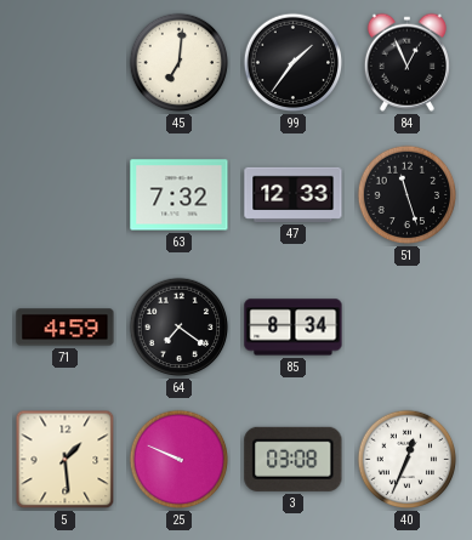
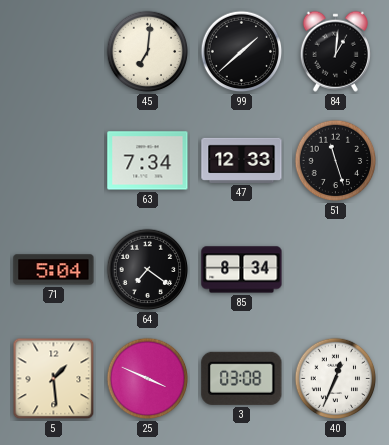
99: 1:36 -> 1:38 (242, 52)
84: 12:56 -> 1:01 (335, 51)
63: 7:32 -> 7:34 (148, 161)
71: 4:59 -> 5:04 (54, 270)
25: 9:49 -> 3:49 (148, 379)
